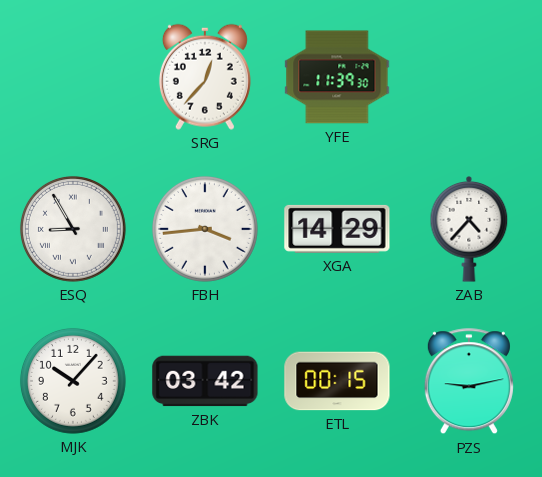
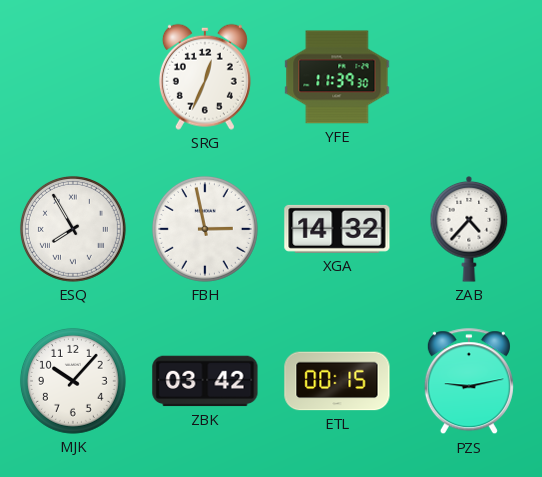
SRG: 12:37 -> 12:34 (205, 77)
ESQ: 8:55 -> 7:55 (73, 229)
FBH: 3:44 -> 2:58 (205, 229)
XGA: 14:29 -> 14:32 (337, 229)
